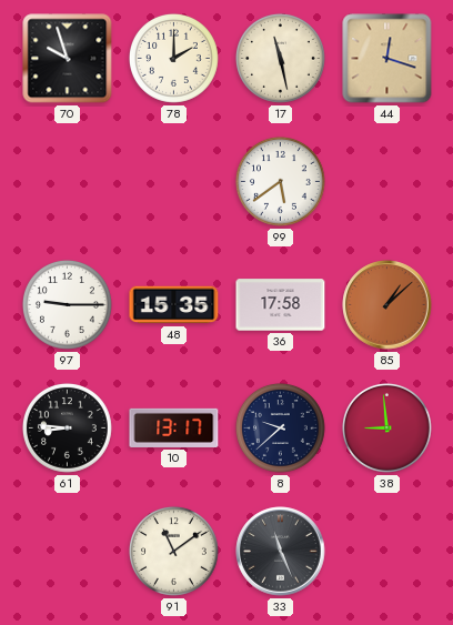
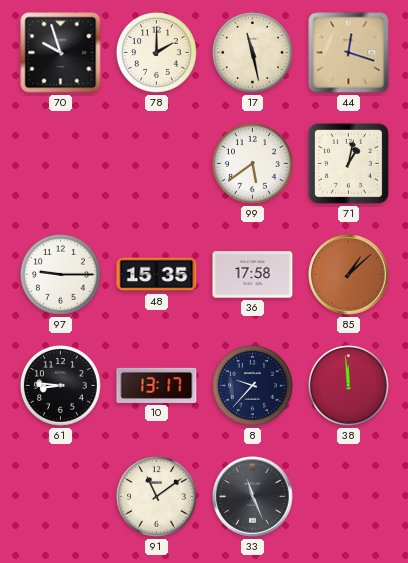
71: none -> 1:02 (348, 163)
8: 9:38 -> 9:37 (252, 385)
38: 8:59 -> 11:59 (348, 385)
